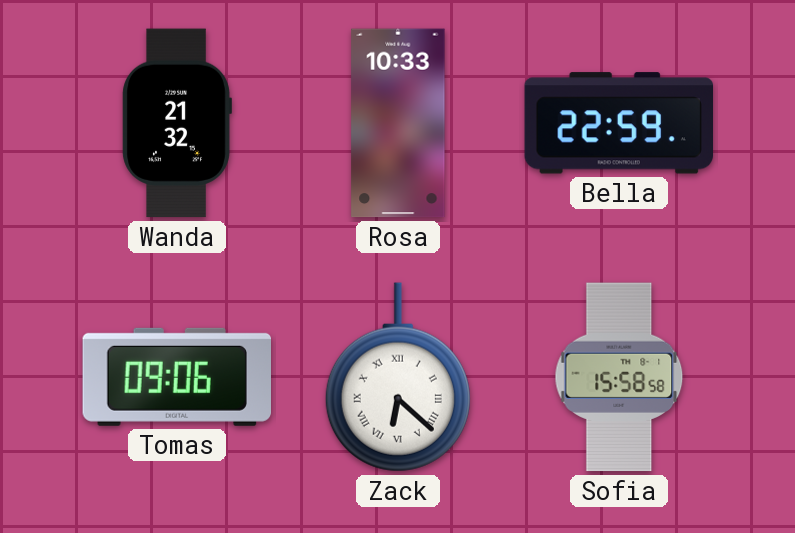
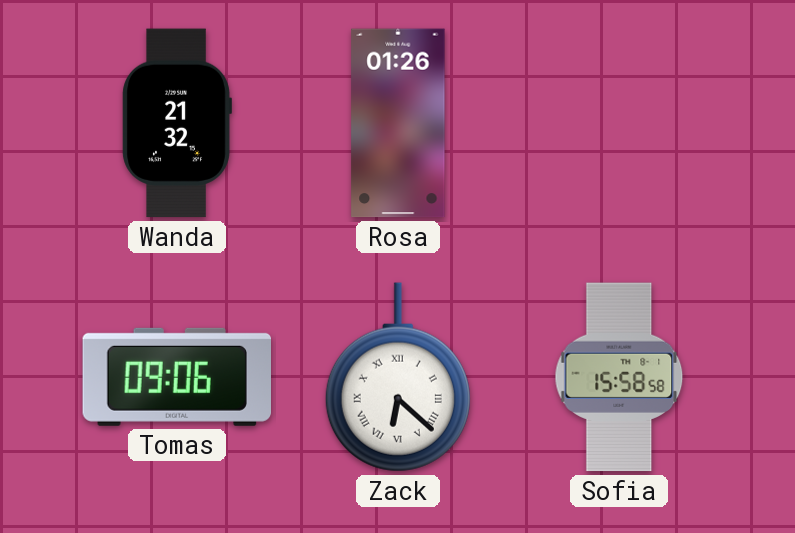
Rosa: 10:33 -> 01:26 (398, 123)
Bella: 22:59 -> none (618, 123)
